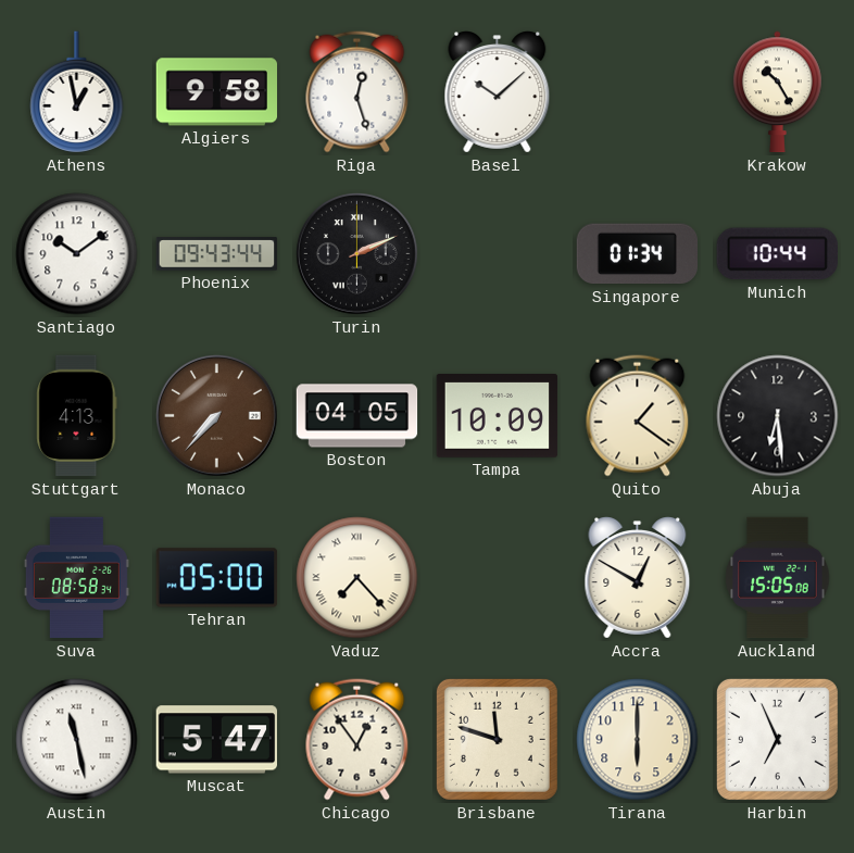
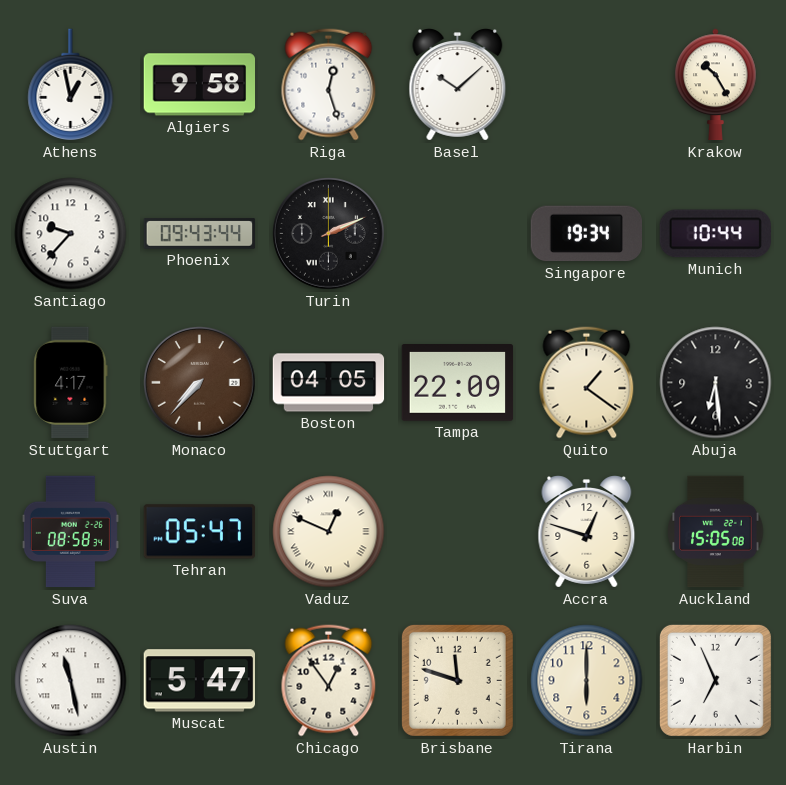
Santiago: 10:09 -> 9:37 (71, 234)
Singapore: 01:34 -> 19:34 (587, 234)
Stuttgart: 4:13 -> 4:17 (71, 383)
Tampa: 10:09 -> 22:09 (458, 383)
Tehran: 05:00 -> 05:47 (200, 532)
Vaduz: 7:23 -> 12:49 (329, 532)
Accra: 12:50 -> 12:48 (587, 532)
